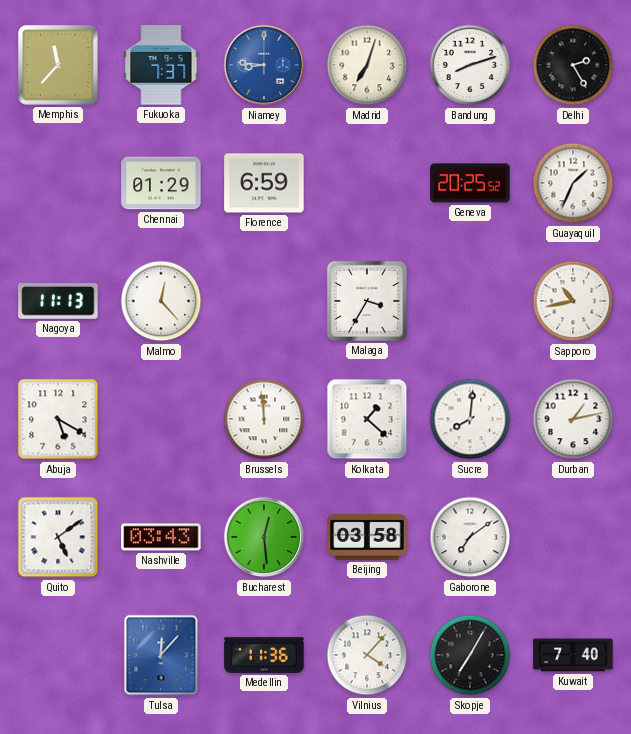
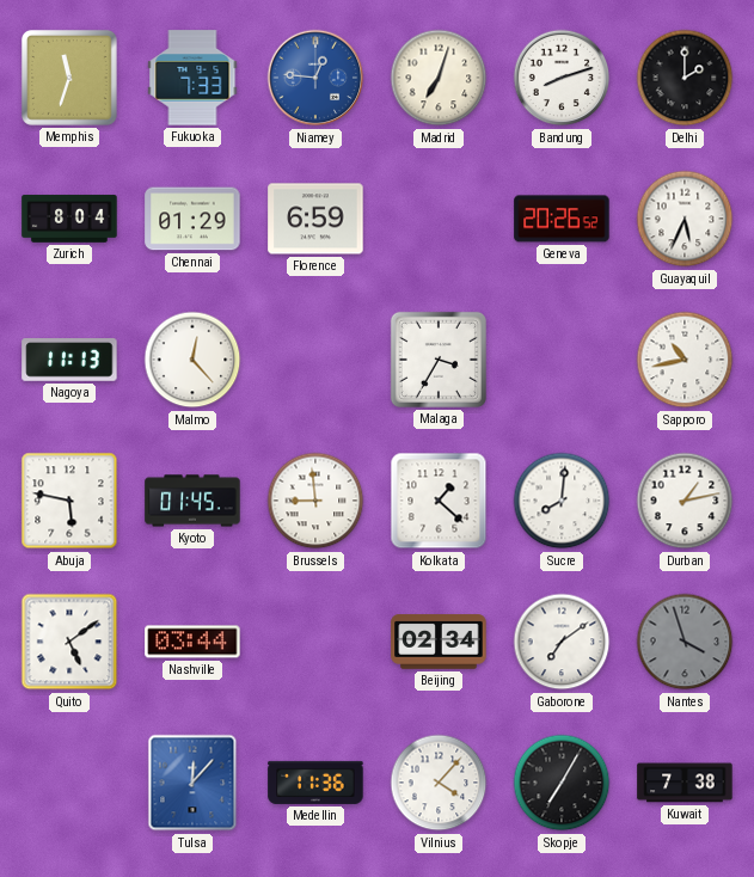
Memphis: 11:37 -> 11:33 (69, 78)
Fukuoka: 7:37 -> 7:33 (192, 78)
Niamey: 8:46 -> 12:46 (315, 78)
Delhi: 2:25 -> 2:00 (685, 78)
Zurich: none -> 8:04 (69, 219)
Geneva: 20:25 -> 20:26 (562, 219)
Guayaquil: 1:34 -> 5:34 (685, 219)
Abuja: 5:20 -> 5:47 (69, 501)
Kyoto: none -> 01:45 (192, 501)
Brussels: 11:59 -> 8:59 (315, 501)
Nashville: 03:43 -> 03:44 (192, 642)
Bucharest: 12:29 -> none (264, 537)
Beijing: 03:58 -> 02:34 (439, 642)
Nantes: none -> 3:57 (685, 642)
Kuwait: 7:40 -> 7:38 (685, 783)
